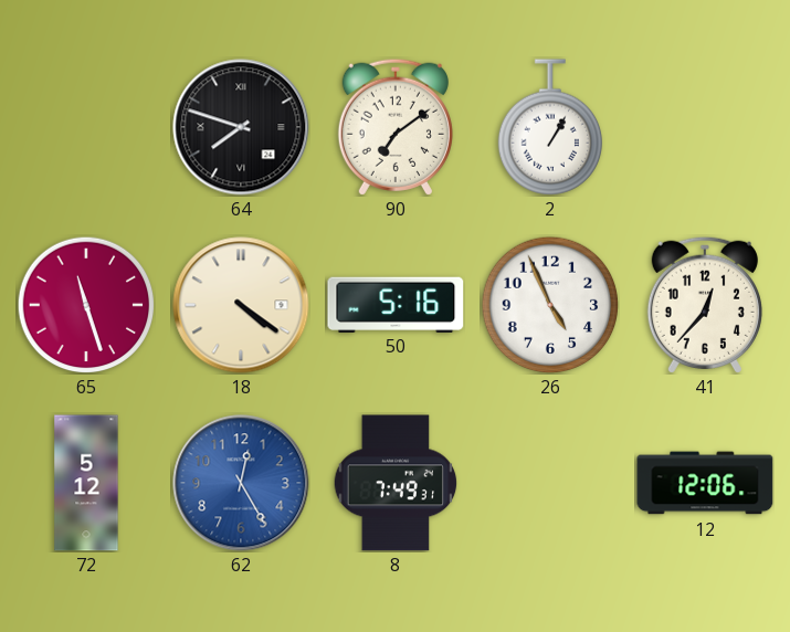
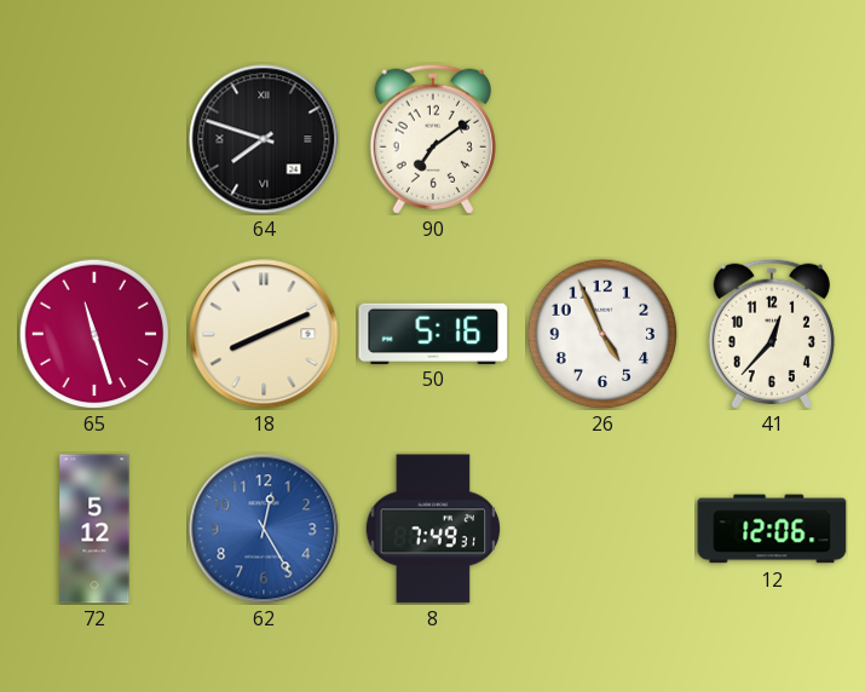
2: 1:05 -> none (549, 127)
18: 4:21 -> 8:11 (264, 334)
